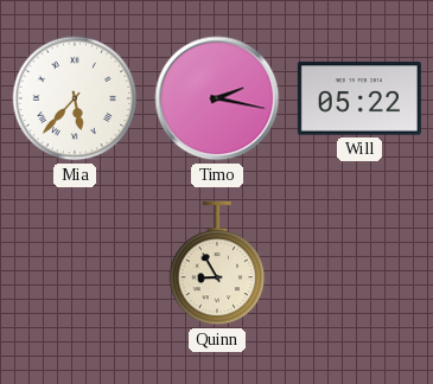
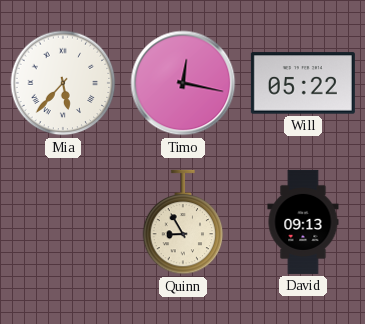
Timo: 2:17 -> 12:17 (183, 83)
David: none -> 09:13 (303, 222)
